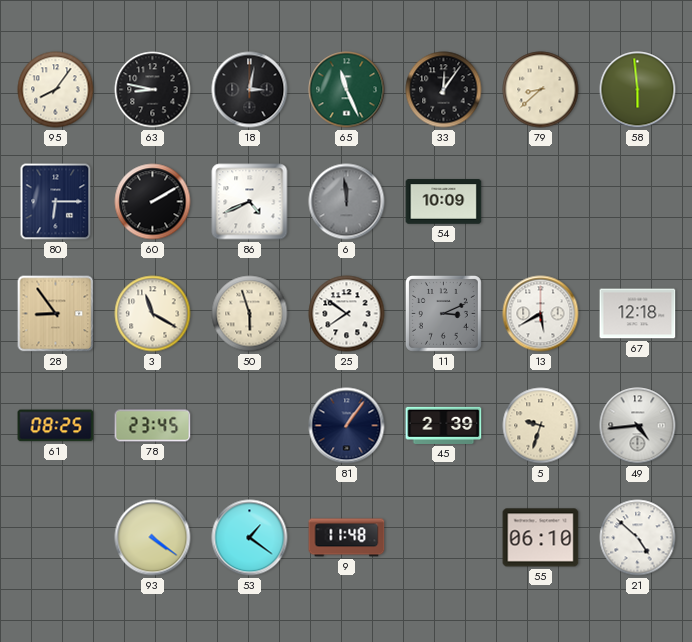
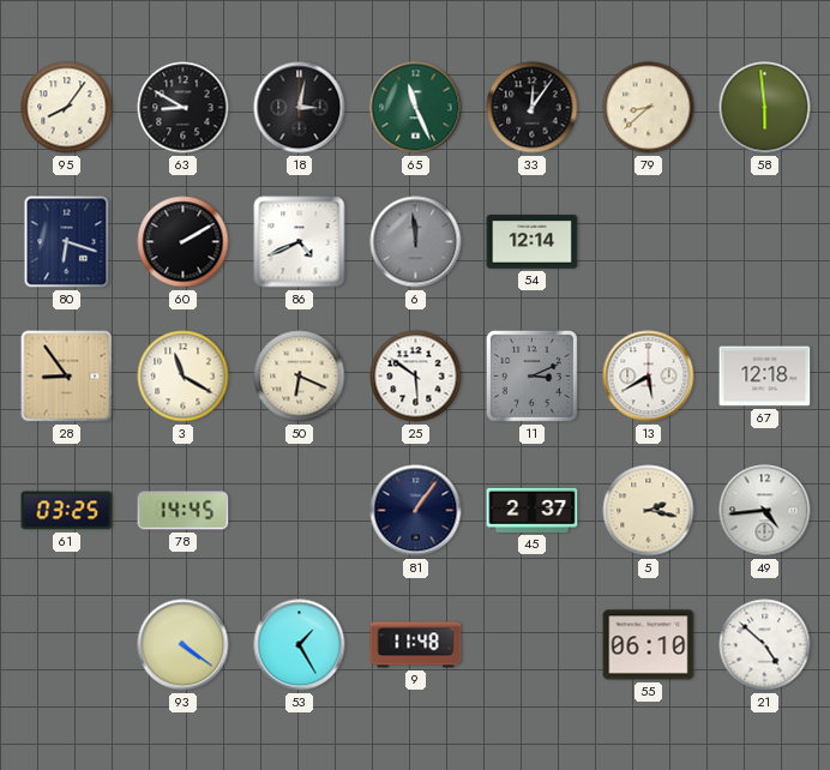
63: 8:47 -> 8:50 (184, 108)
80: 6:15 -> 6:18 (67, 242)
54: 10:09 -> 12:14 (533, 242)
50: 5:57 -> 6:19 (300, 377)
25: 7:51 -> 5:51 (416, 377)
61: 08:25 -> 03:25 (67, 511)
78: 23:45 -> 14:45 (184, 511)
45: 2:39 -> 2:37 (533, 510)
5: 9:33 -> 2:17 (649, 511)
53: 1:21 -> 1:25 (300, 645)
